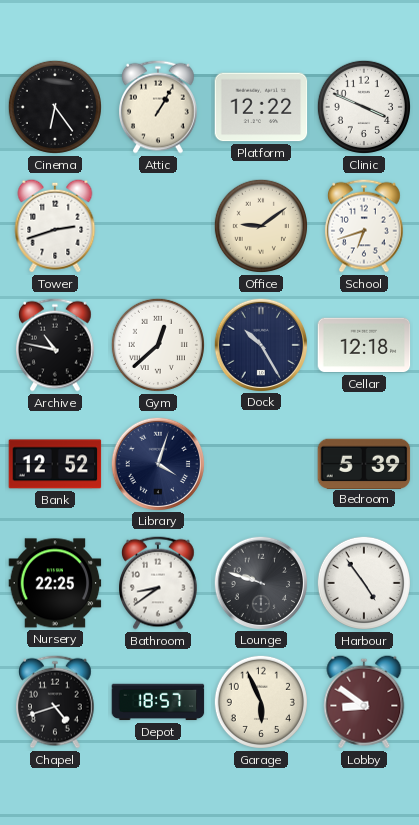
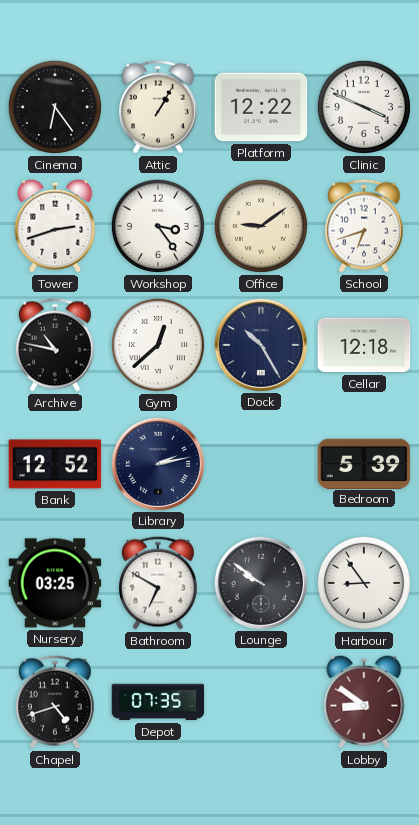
Workshop: none -> 3:24 (158, 226)
Library: 4:03 -> 2:13 (157, 463)
Nursery: 22:25 -> 03:25 (55, 583)
Bathroom: 8:39 -> 6:50 (159, 583)
Lounge: 9:48 -> 9:51 (260, 582)
Harbour: 4:54 -> 8:54 (364, 583)
Depot: 18:57 -> 07:35 (158, 702)
Garage: 5:56 -> none (261, 702)
